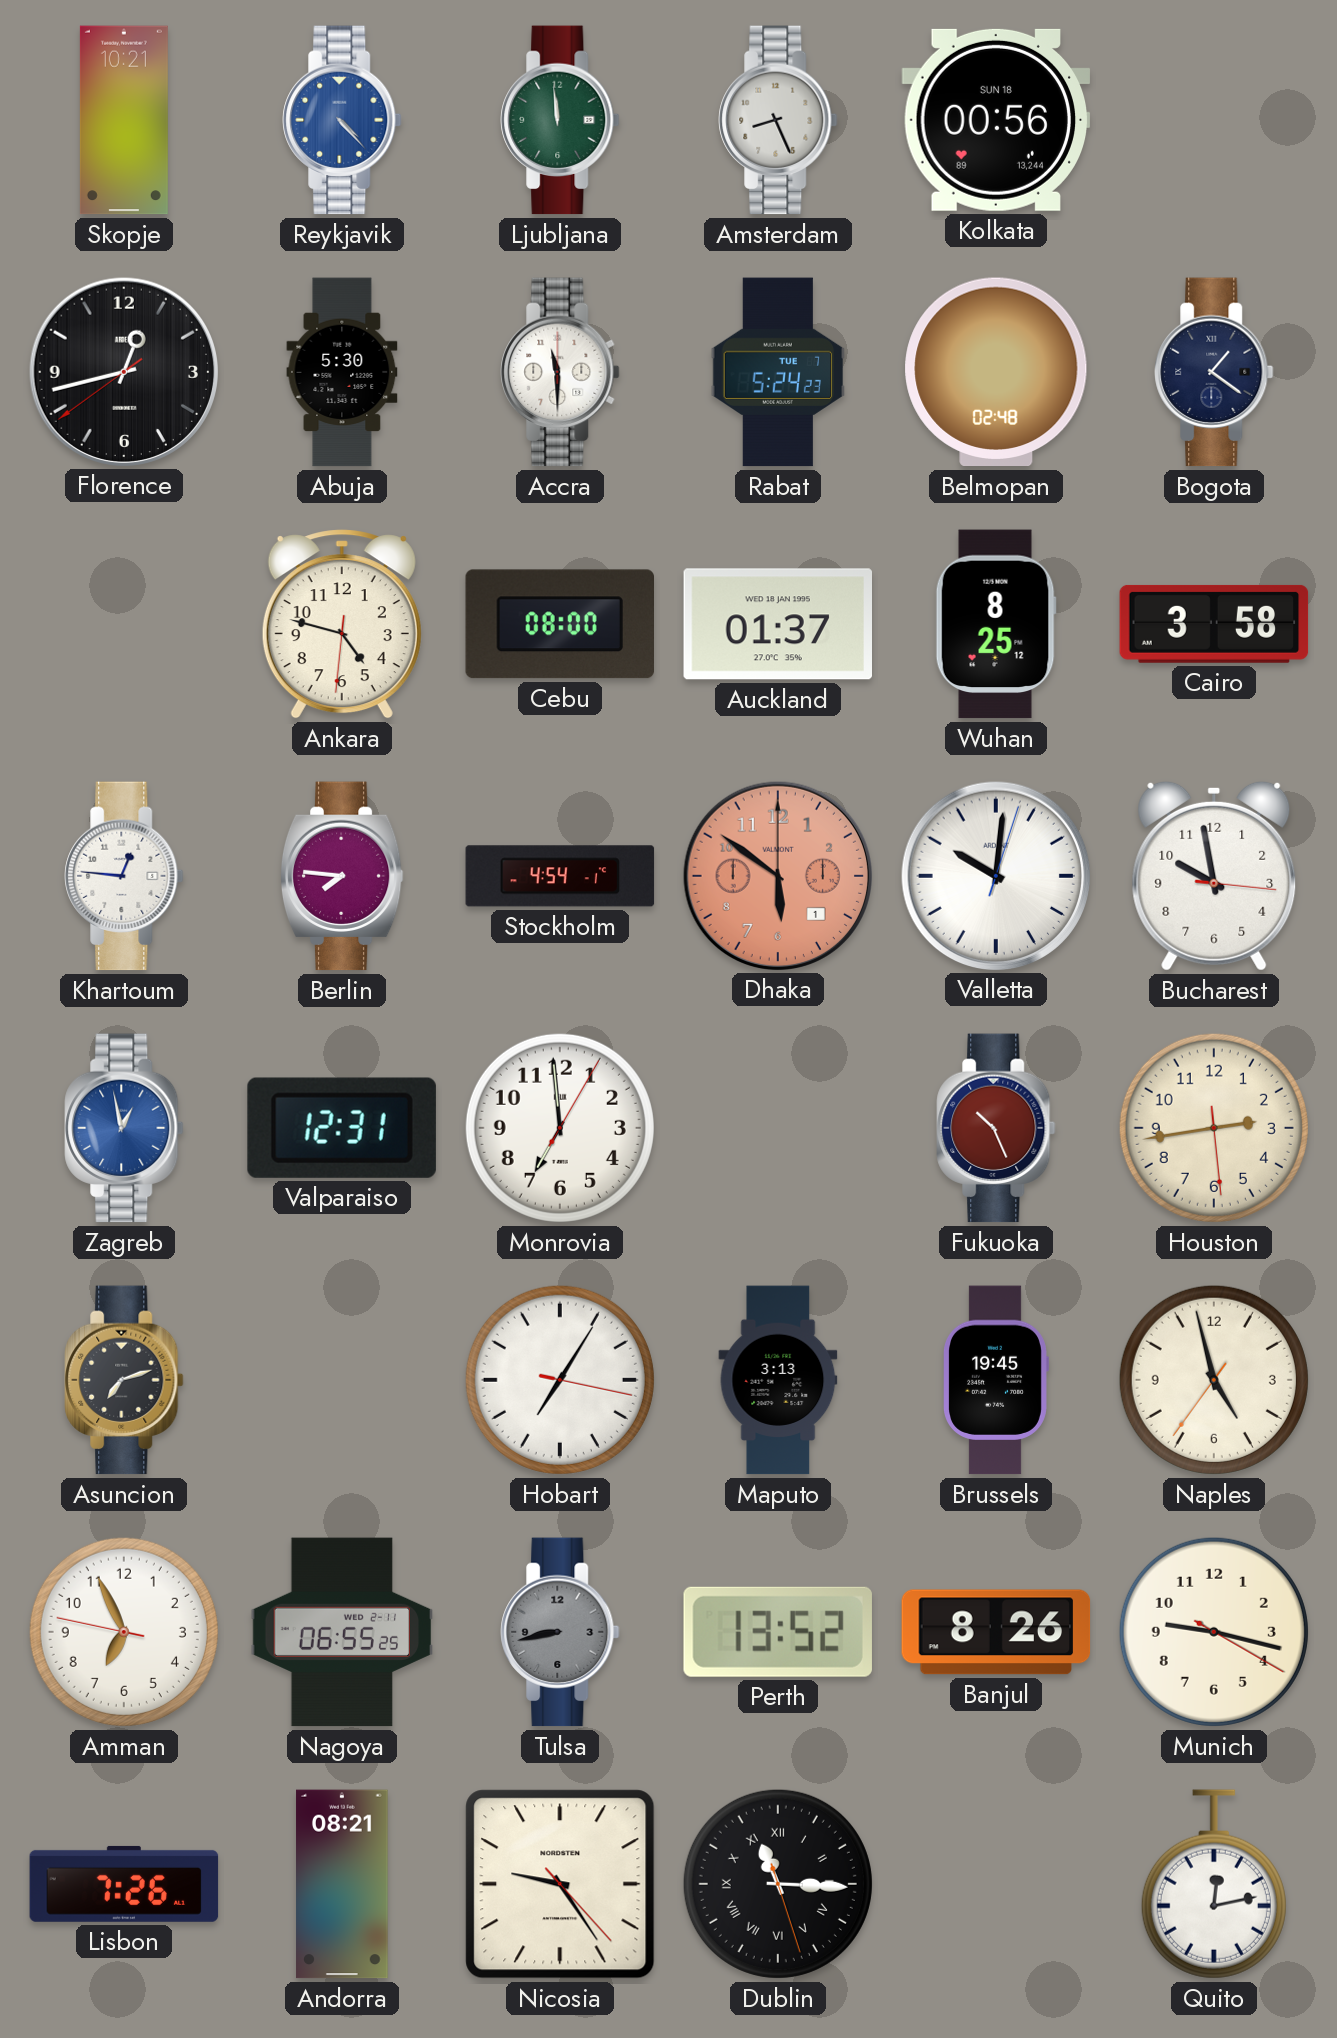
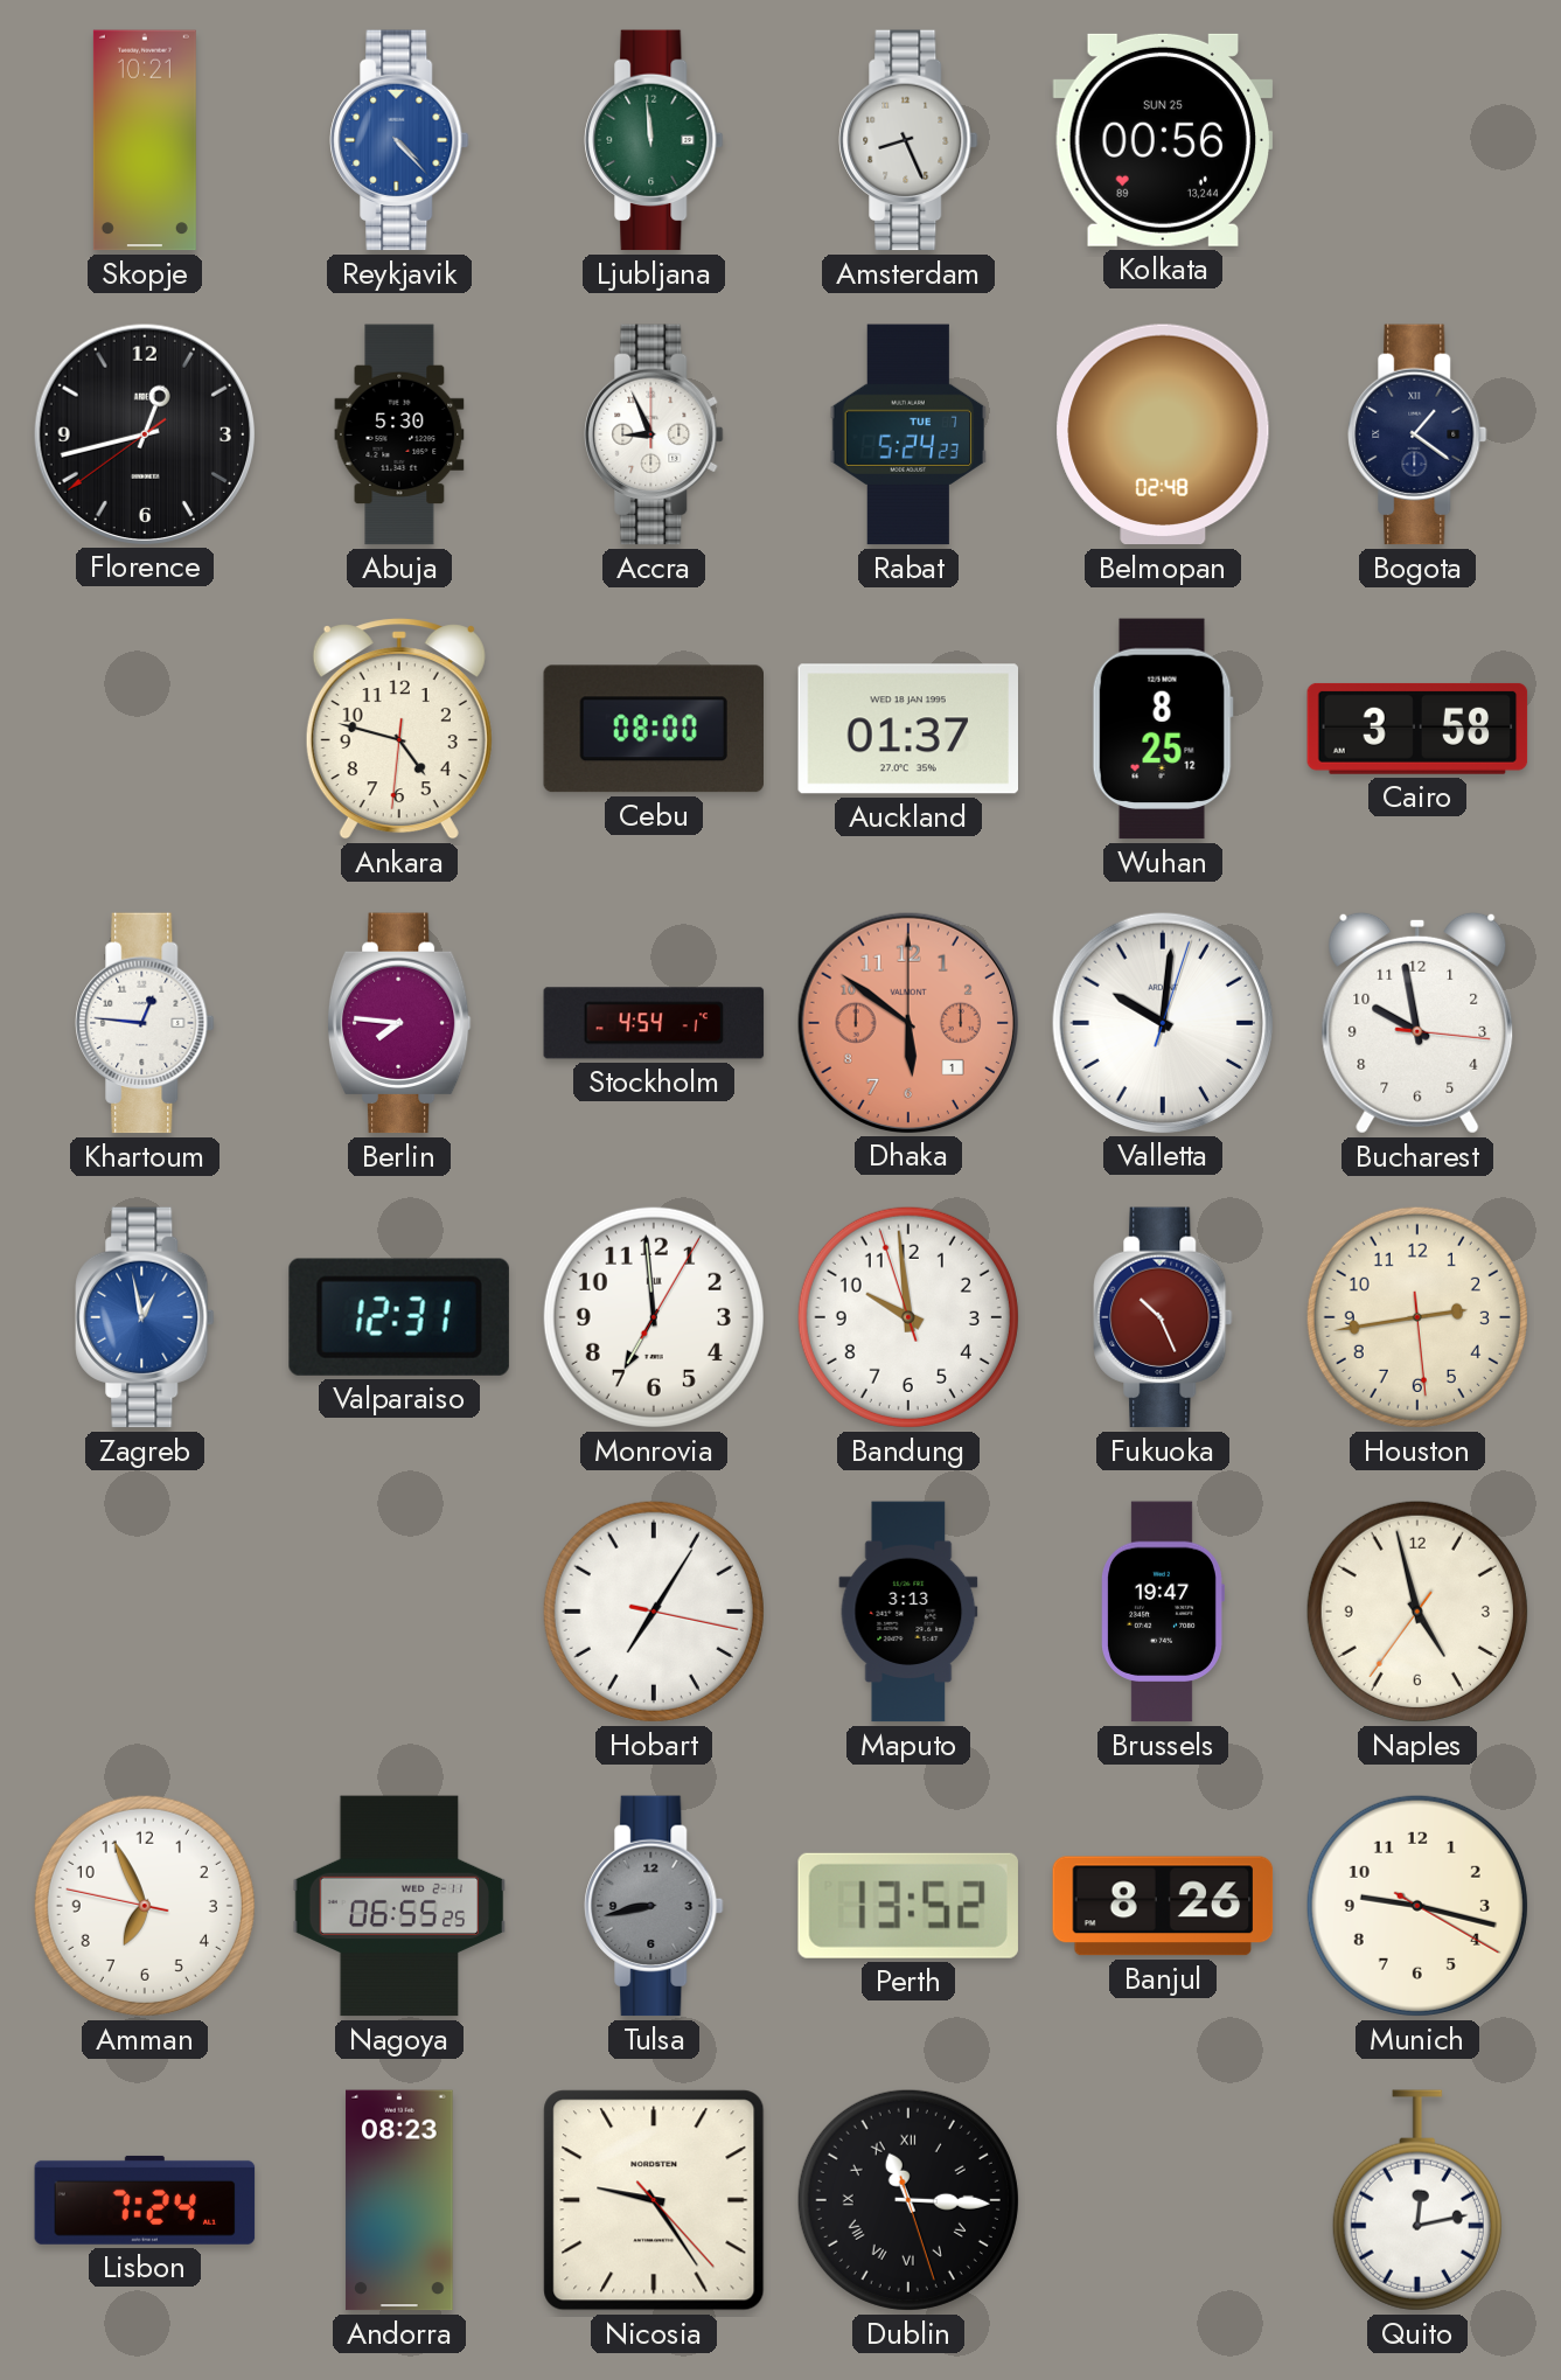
Kolkata date: SUN 18 -> SUN 25 (1163, 140)
Accra: 11:30 -> 8:56 (654, 434)
Bandung: none -> 9:58 (908, 1317)
Asuncion: 7:12 -> none (124, 1380)
Brussels: 19:45 -> 19:47 (1163, 1612)
Lisbon: 7:26 -> 7:24 (145, 2200)
Andorra: 08:21 -> 08:23 (399, 2200)
